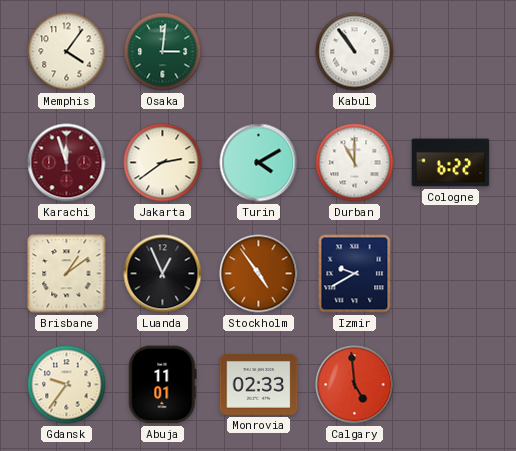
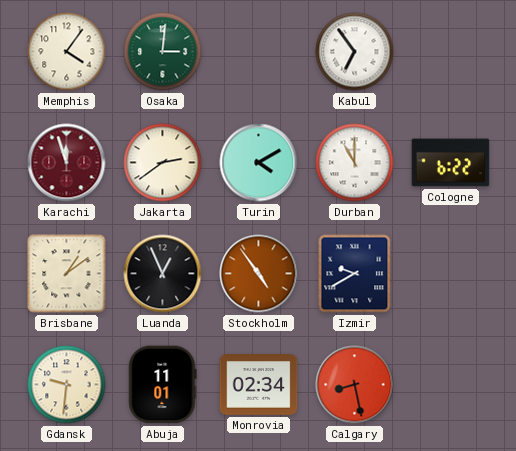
Kabul: 10:54 -> 6:54 (355, 52)
Gdansk: 9:36 -> 9:31 (67, 385)
Monrovia: 02:33 -> 02:34 (259, 385)
Calgary: 4:59 -> 8:28 (355, 385)
